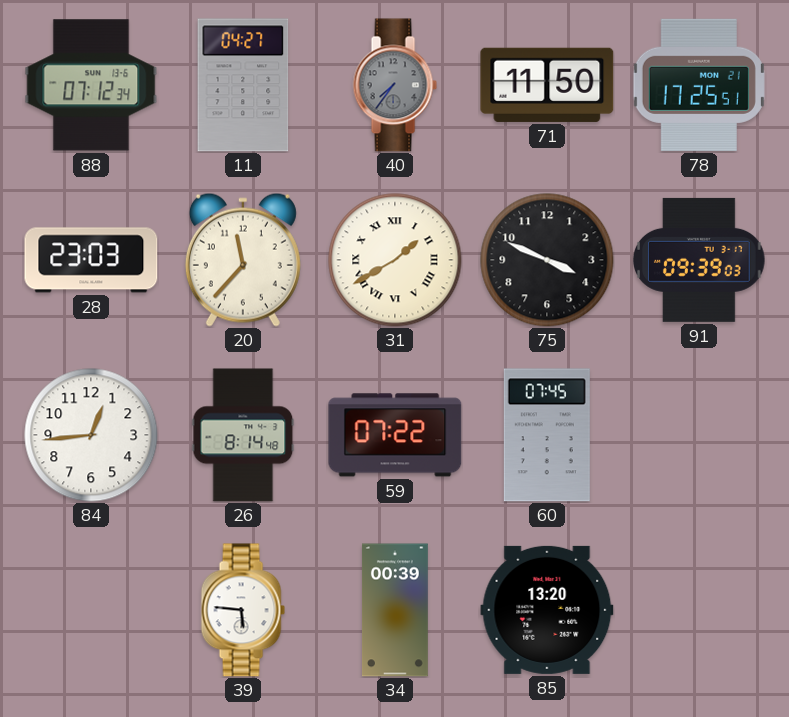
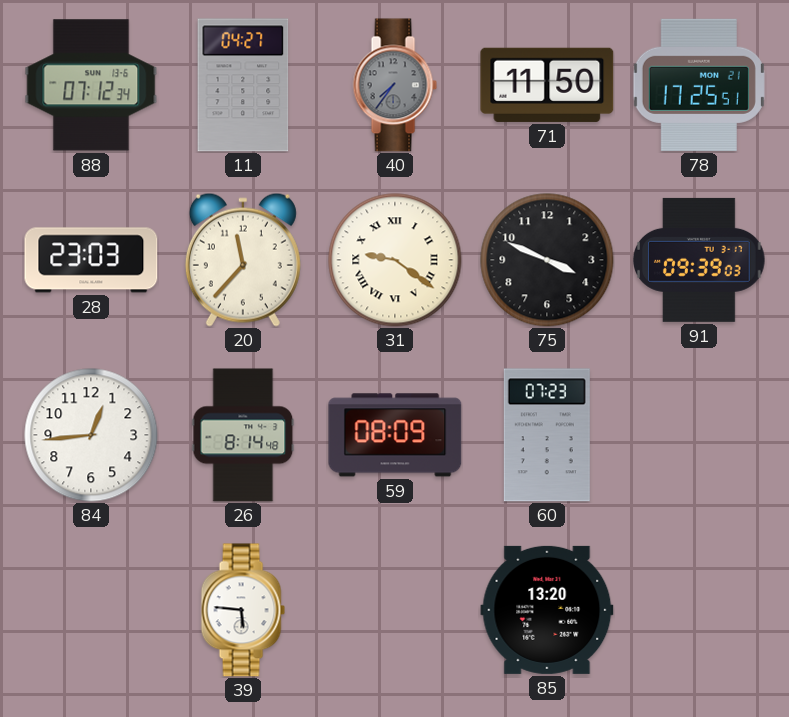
31: 1:40 -> 9:21 (395, 260)
59: 07:22 -> 08:09 (395, 435)
60: 07:45 -> 07:23 (547, 435)
34: 00:39 -> none (395, 610)
